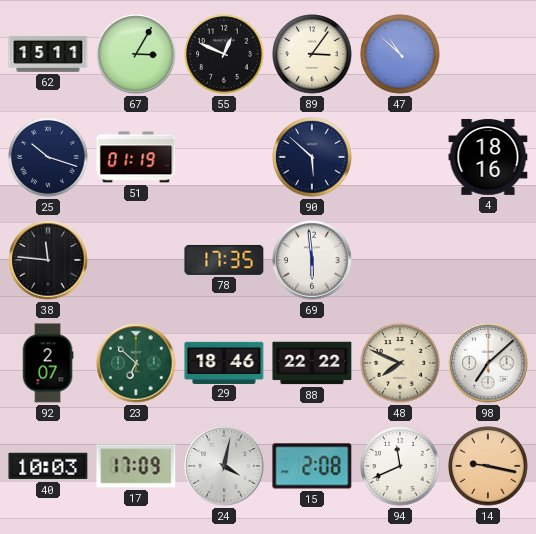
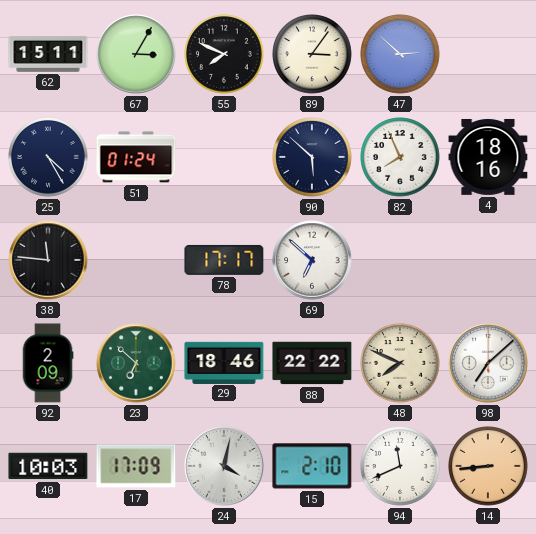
55: 12:49 -> 7:49 (224, 54)
47: 10:52 -> 2:52 (400, 54)
25: 10:18 -> 4:25 (48, 157)
51: 01:19 -> 01:24 (136, 157)
82: none -> 7:56 (400, 157)
78: 17:35 -> 17:17 (224, 260)
69: 5:59 -> 6:52 (312, 260)
92: 2:07 -> 2:09 (48, 363)
15: 2:08 -> 2:10 (312, 466)
14: 9:17 -> 8:44 (488, 466)
